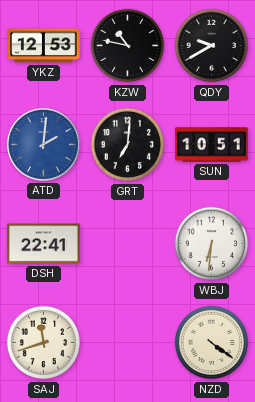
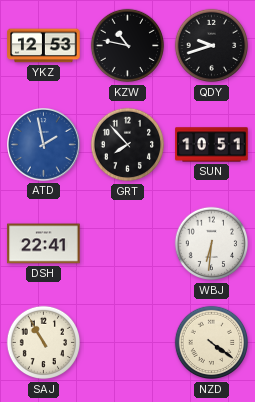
QDY: 9:40 -> 9:42 (212, 46)
ATD: 2:01 -> 1:58 (44, 145)
GRT: 7:01 -> 7:53 (128, 145)
SAJ: 11:42 -> 10:55 (44, 343)
